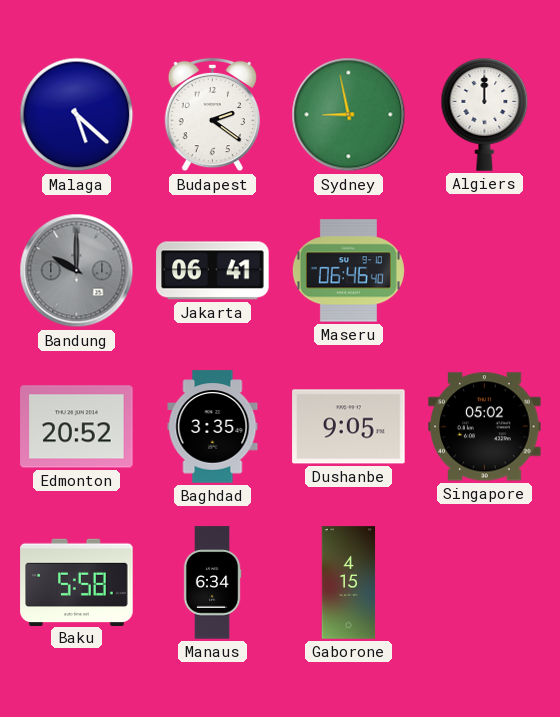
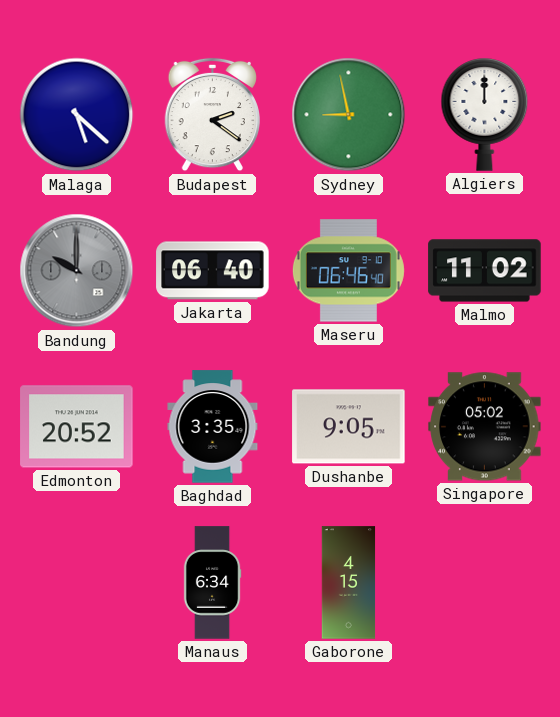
Jakarta: 06:41 -> 06:40 (213, 271)
Malmo: none -> 11:02 (485, 271)
Baku: 5:58 -> none (77, 582)
